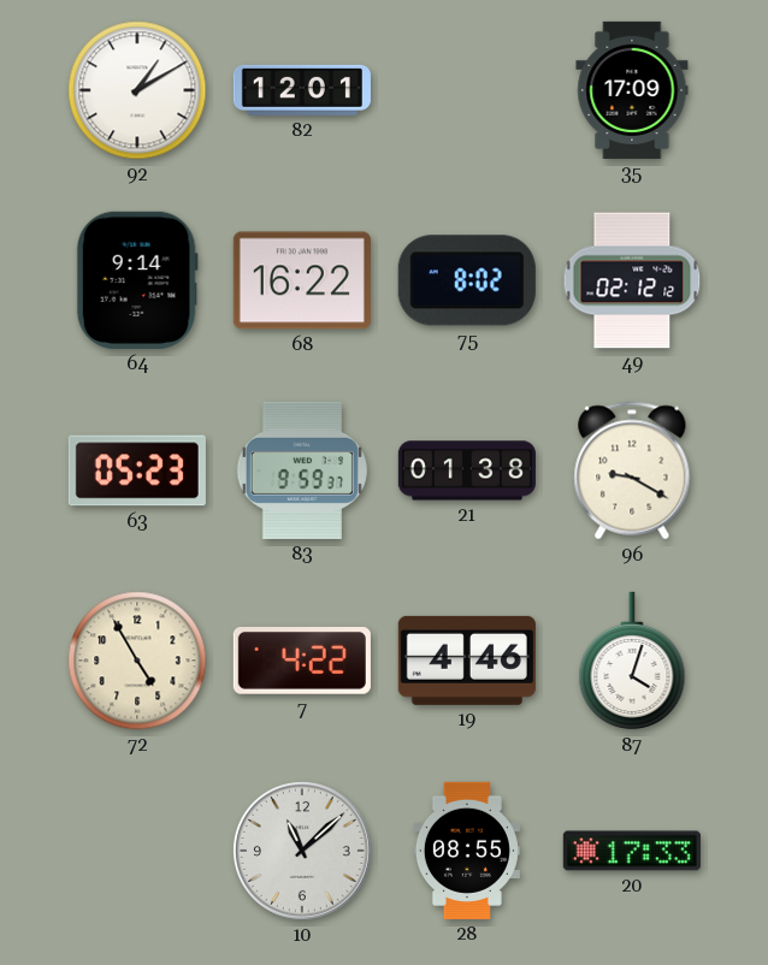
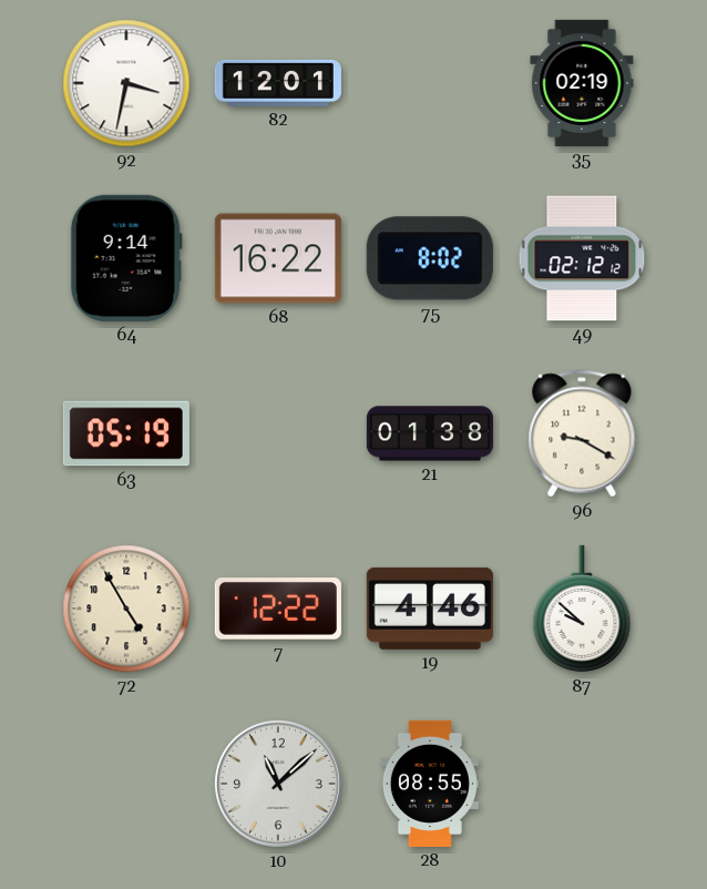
92: 1:10 -> 3:32 (126, 83)
35: 17:09 -> 02:19 (582, 83)
63: 05:23 -> 05:19 (126, 433)
83: 9:59 -> none (302, 470)
7: 4:22 -> 12:22 (278, 610)
87: 4:03 -> 9:52 (582, 609)
20: 17:33 -> none (632, 851)
